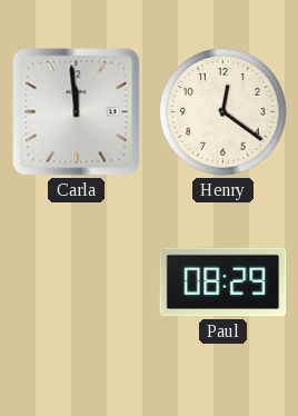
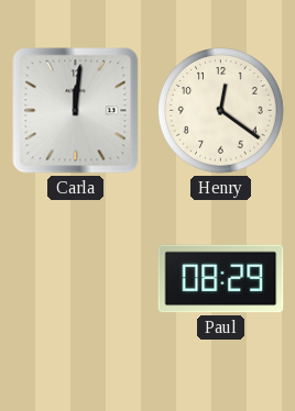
Carla: 11:59 -> 12:01 (76, 111)
